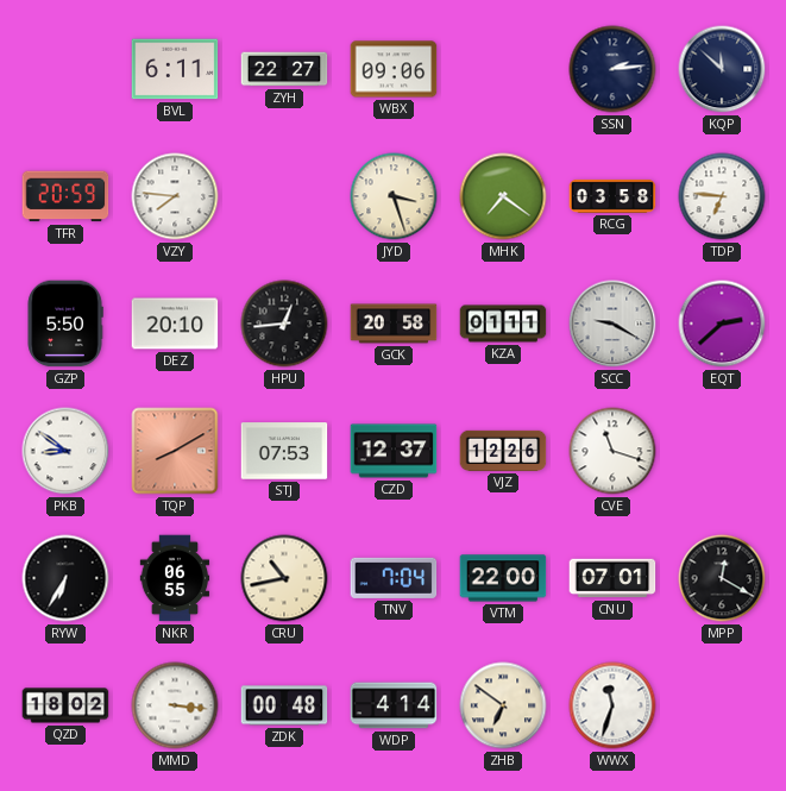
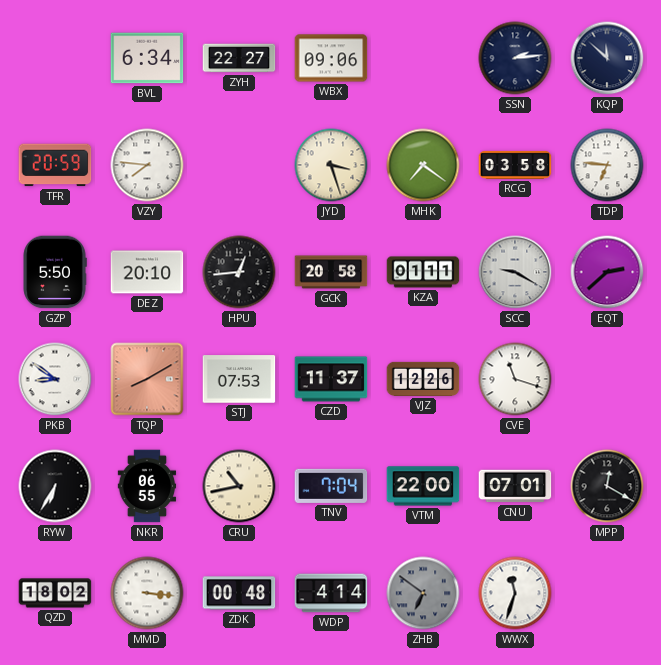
BVL: 6:11 -> 6:34 (147, 58)
CZD: 12:37 -> 11:37 (331, 379)
ZHB dial: cream -> grey (423, 593)
